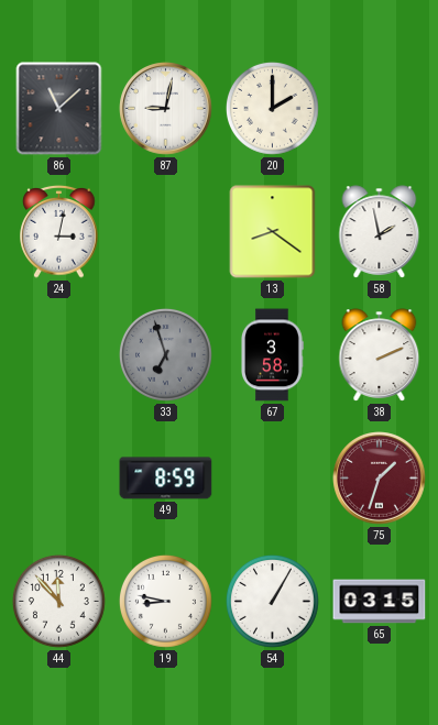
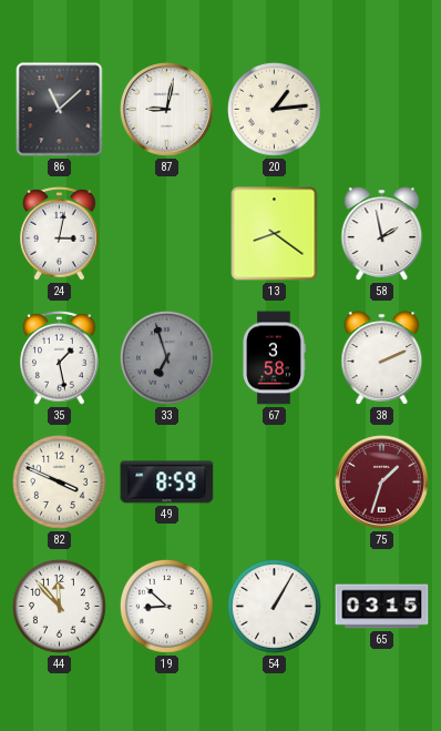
20: 2:00 -> 1:14 (274, 109)
35: none -> 1:28 (60, 358)
82: none -> 3:49 (59, 481)
19: 8:47 -> 8:52 (166, 606)
